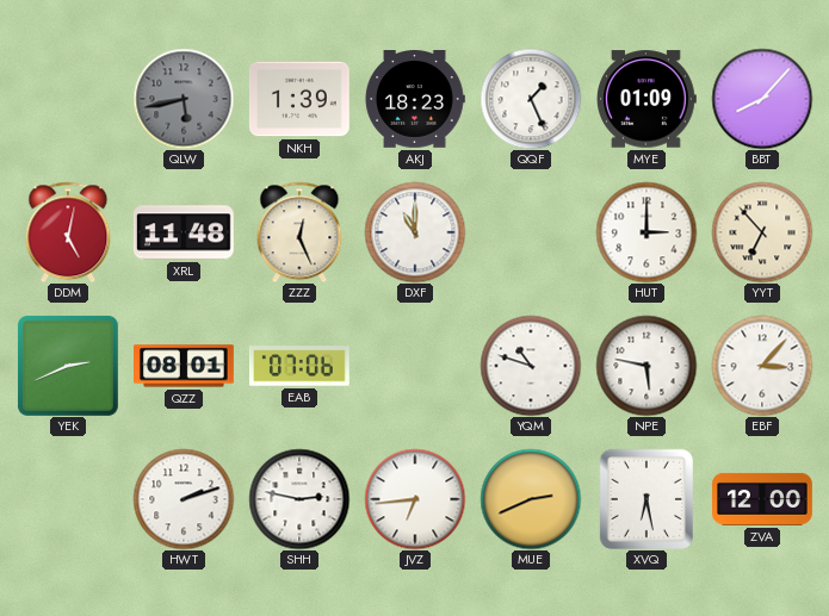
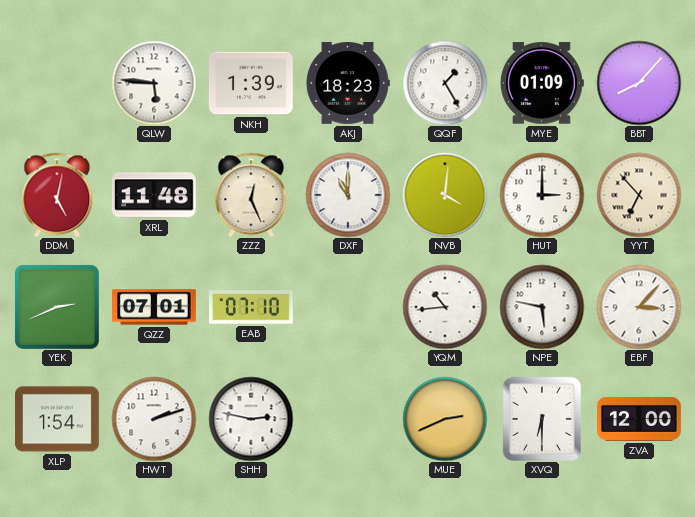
QLW: 5:43 -> 5:46 (154, 83)
QLW dial: grey -> white (154, 83)
QQF: 1:26 -> 1:25 (445, 83)
NVB: none -> 4:01 (445, 195)
QZZ: 08:01 -> 07:01 (155, 307)
EAB: 07:06 -> 07:10 (251, 307)
YQM: 10:48 -> 10:44 (445, 307)
XLP: none -> 1:54 (58, 419)
JVZ: 6:44 -> none (415, 499)
XVQ: 6:28 -> 6:30 (542, 419)
